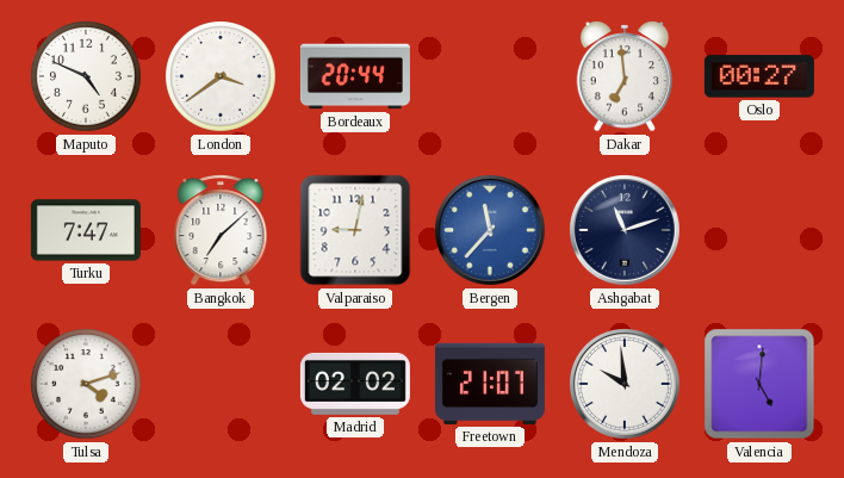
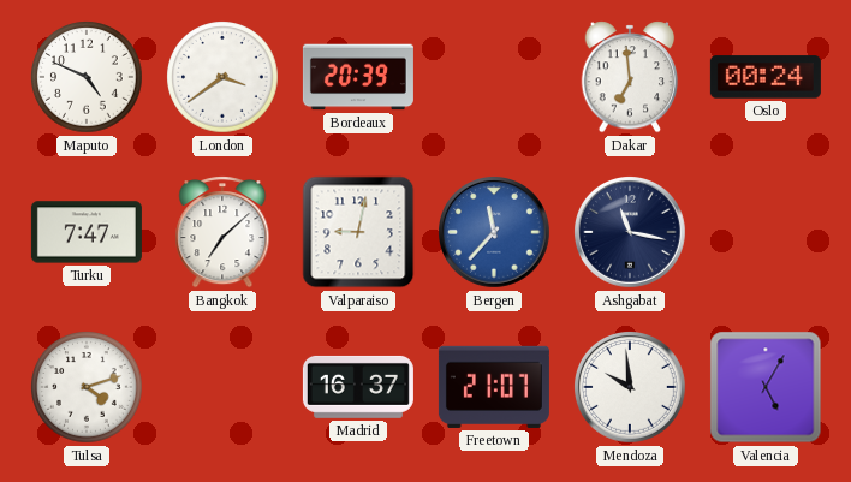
Bordeaux: 20:44 -> 20:39 (358, 77)
Oslo: 00:27 -> 00:24 (766, 77)
Ashgabat: 11:12 -> 11:17 (631, 233)
Madrid: 02:02 -> 16:37 (358, 387)
Valencia: 5:01 -> 5:05 (766, 387)
